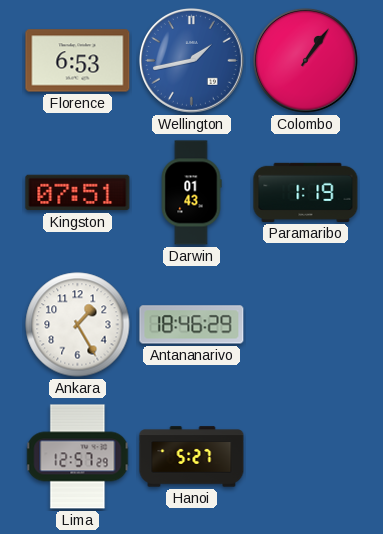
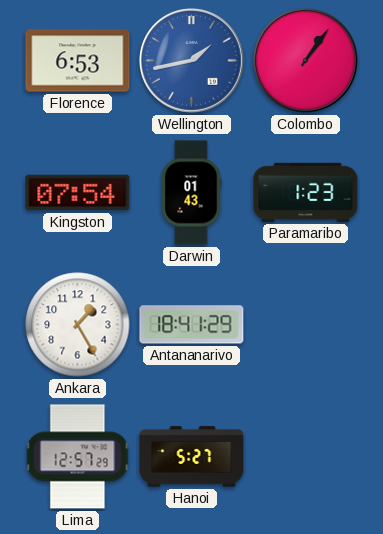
Kingston: 07:51 -> 07:54 (78, 193)
Paramaribo: 1:19 -> 1:23 (306, 192)
Antananarivo: 18:46 -> 18:41 (192, 325)
